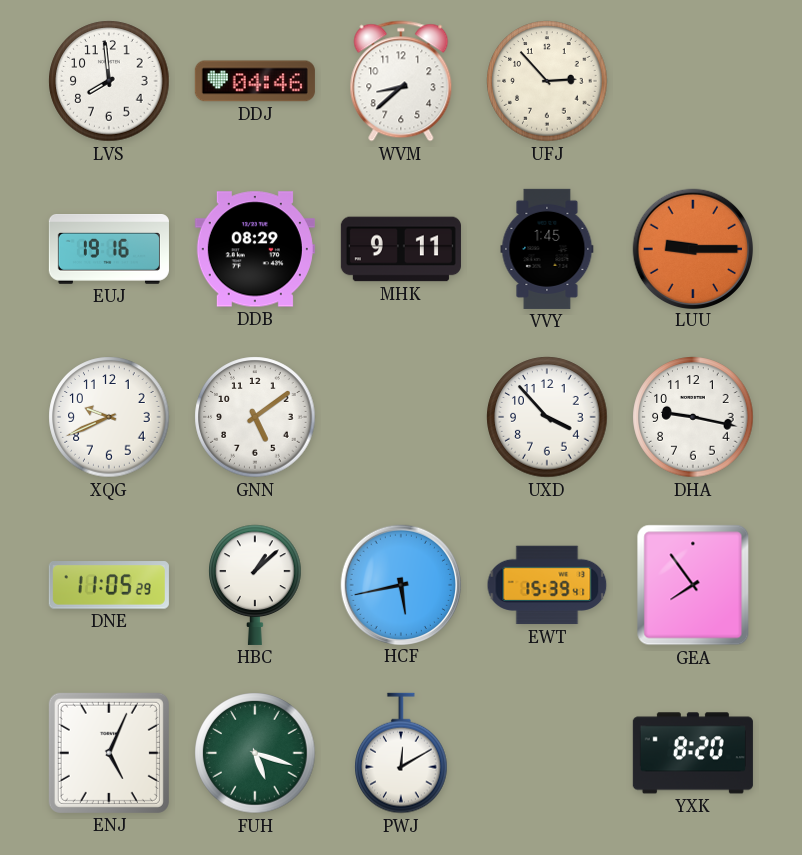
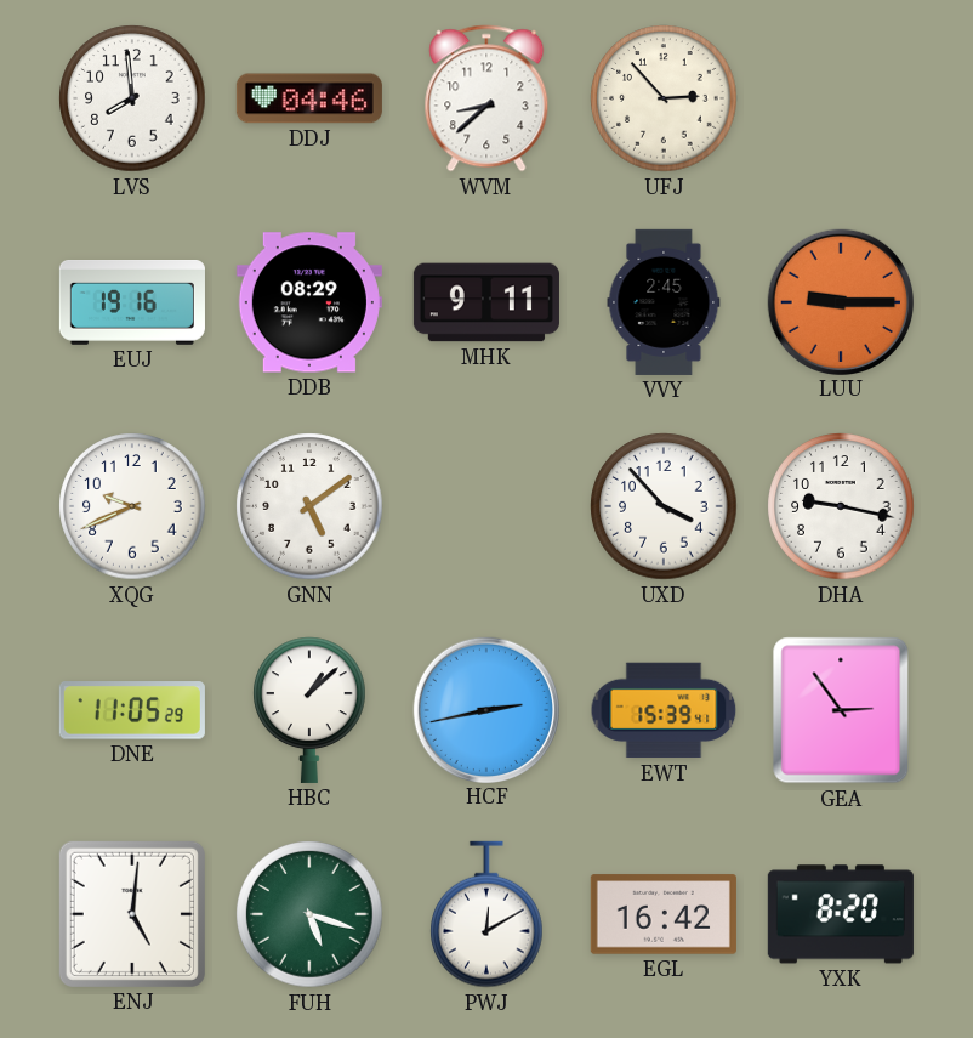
VVY: 1:45 -> 2:45 (664, 302)
HCF: 5:43 -> 2:43 (485, 709)
GEA: 7:54 -> 2:54 (841, 710)
ENJ: 5:04 -> 5:01 (132, 914)
EGL: none -> 16:42 (664, 914)
